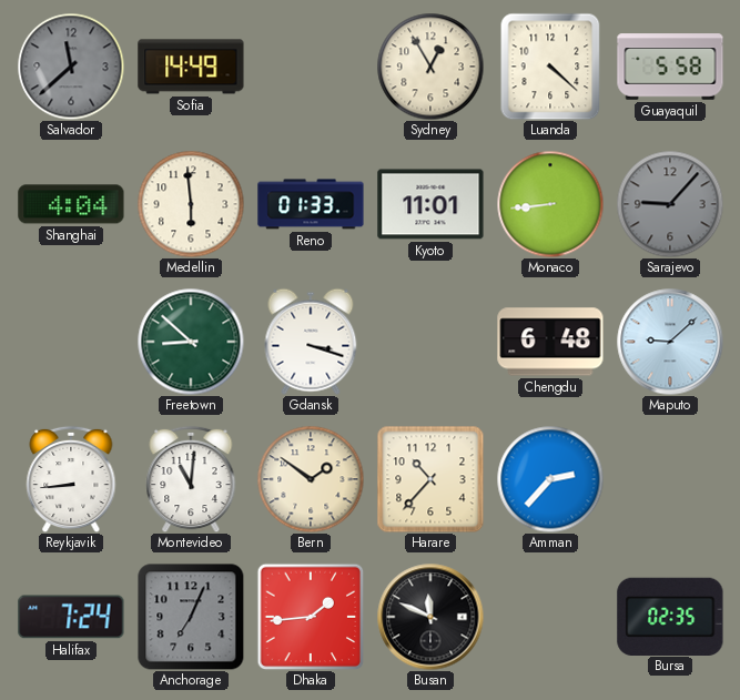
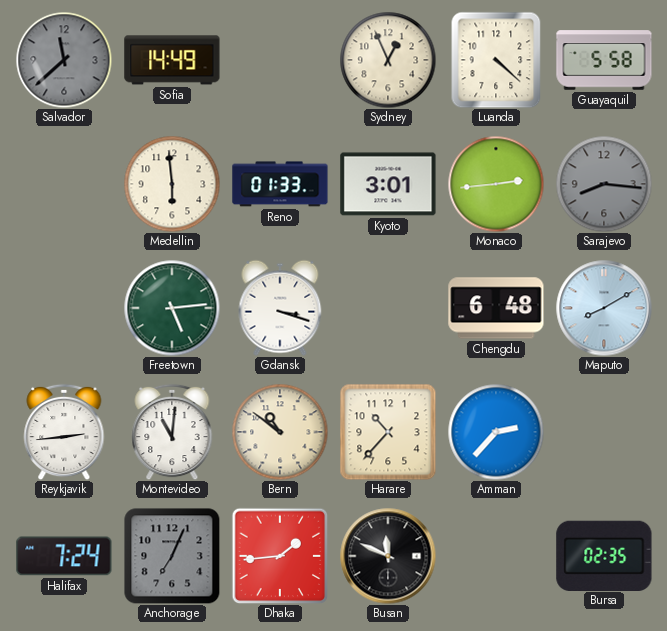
Sydney: 12:55 -> 12:56 (388, 60)
Shanghai: 4:04 -> none (71, 204)
Kyoto: 11:01 -> 3:01 (388, 184)
Monaco: 8:44 -> 2:44 (496, 184)
Sarajevo: 9:07 -> 8:16 (604, 184)
Freetown: 8:52 -> 5:14 (172, 308)
Maputo: 9:08 -> 8:10 (604, 308)
Reykjavik: 8:44 -> 2:44 (64, 432)
Bern: 1:51 -> 10:51 (280, 432)
